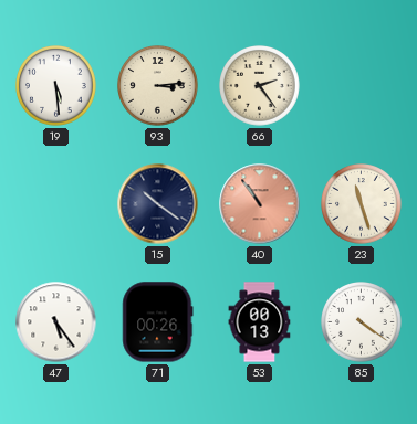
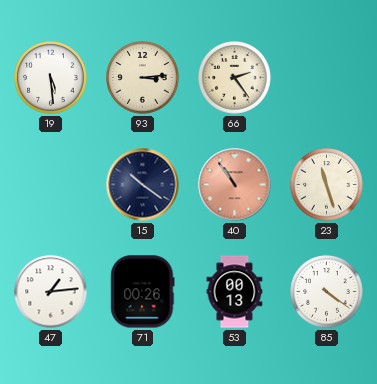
47: 5:24 -> 1:14 (51, 292)
